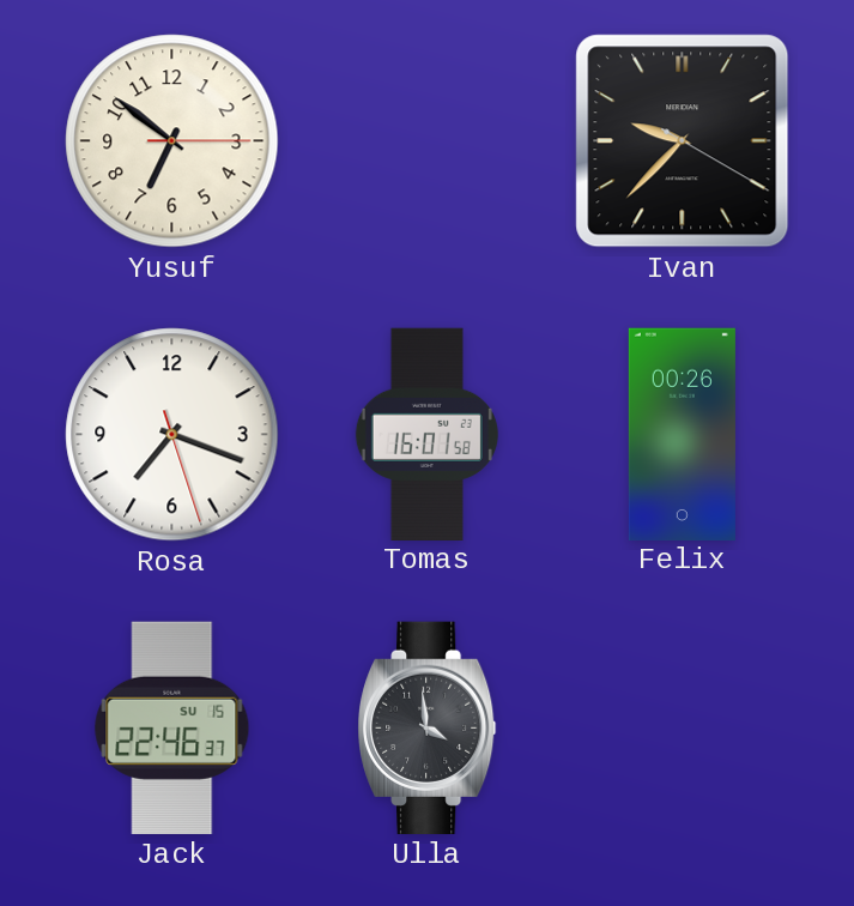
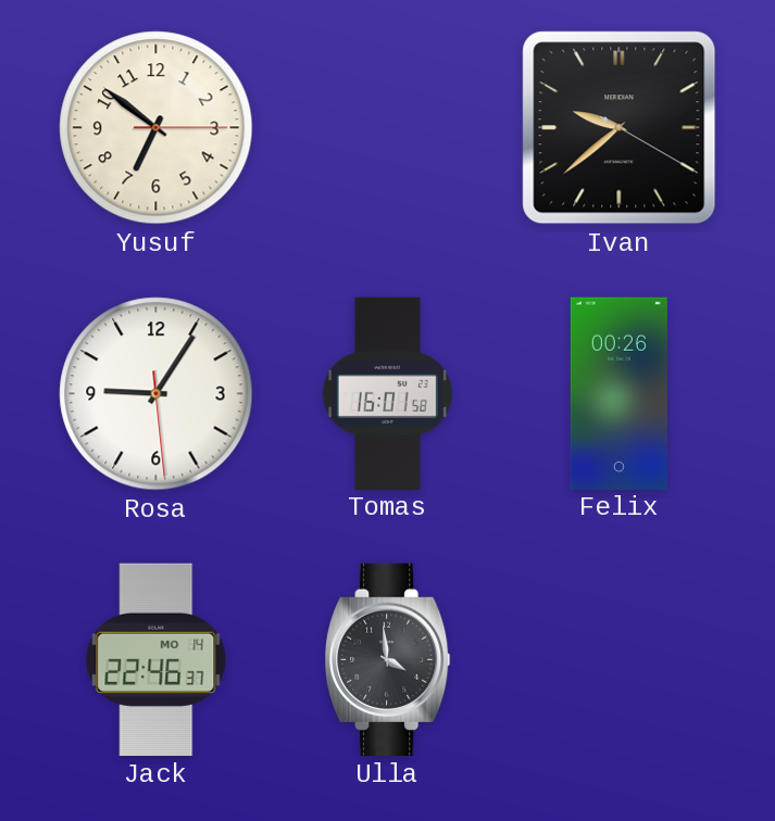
Ivan: 9:37 -> 9:38 (620, 128)
Rosa: 7:18 -> 9:05 (157, 394)
Jack date: SU 15 -> MO 14 (157, 659)
